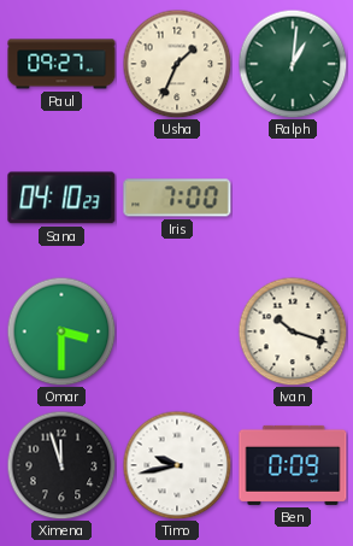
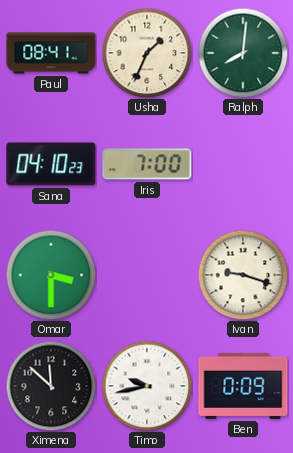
Paul: 09:27 -> 08:41 (51, 53)
Ralph: 1:01 -> 8:01 (243, 53)
Ivan: 10:18 -> 9:18 (243, 275)
Ximena: 11:57 -> 11:52 (51, 386)
